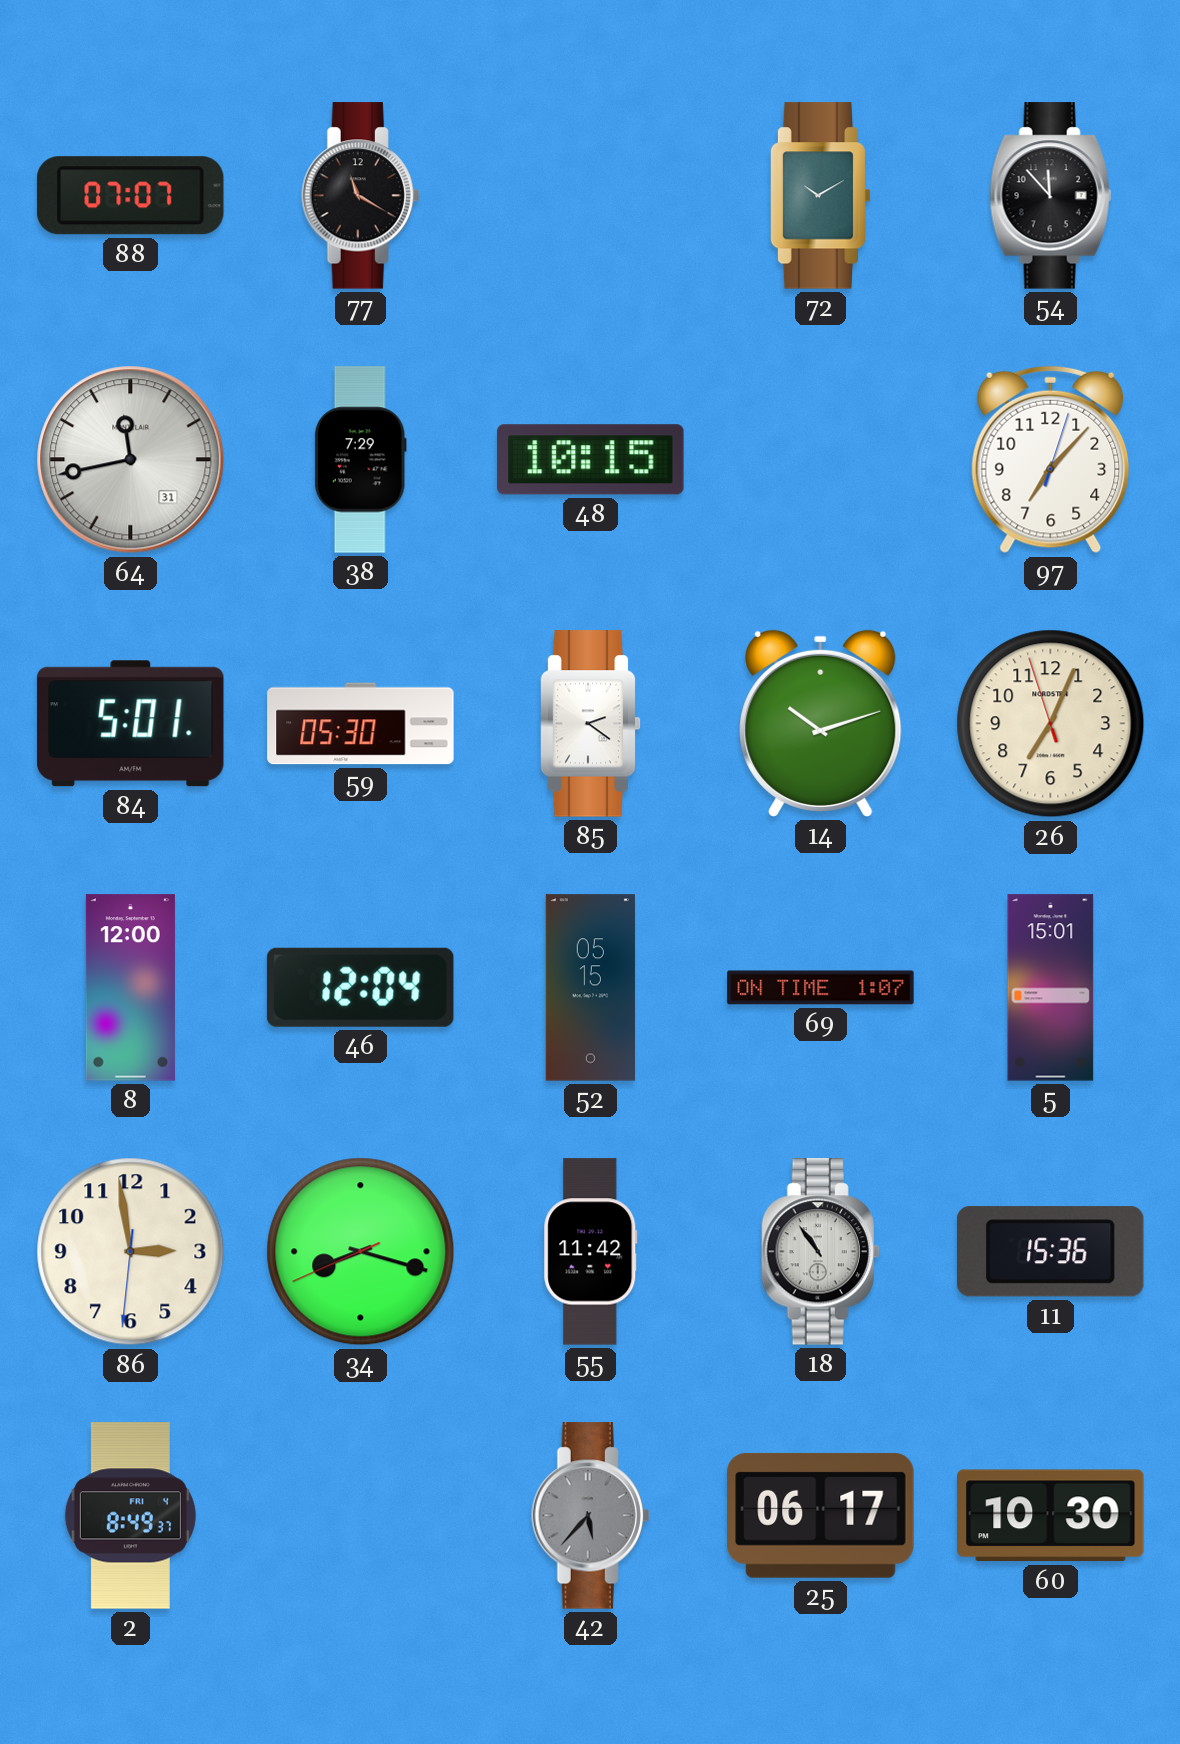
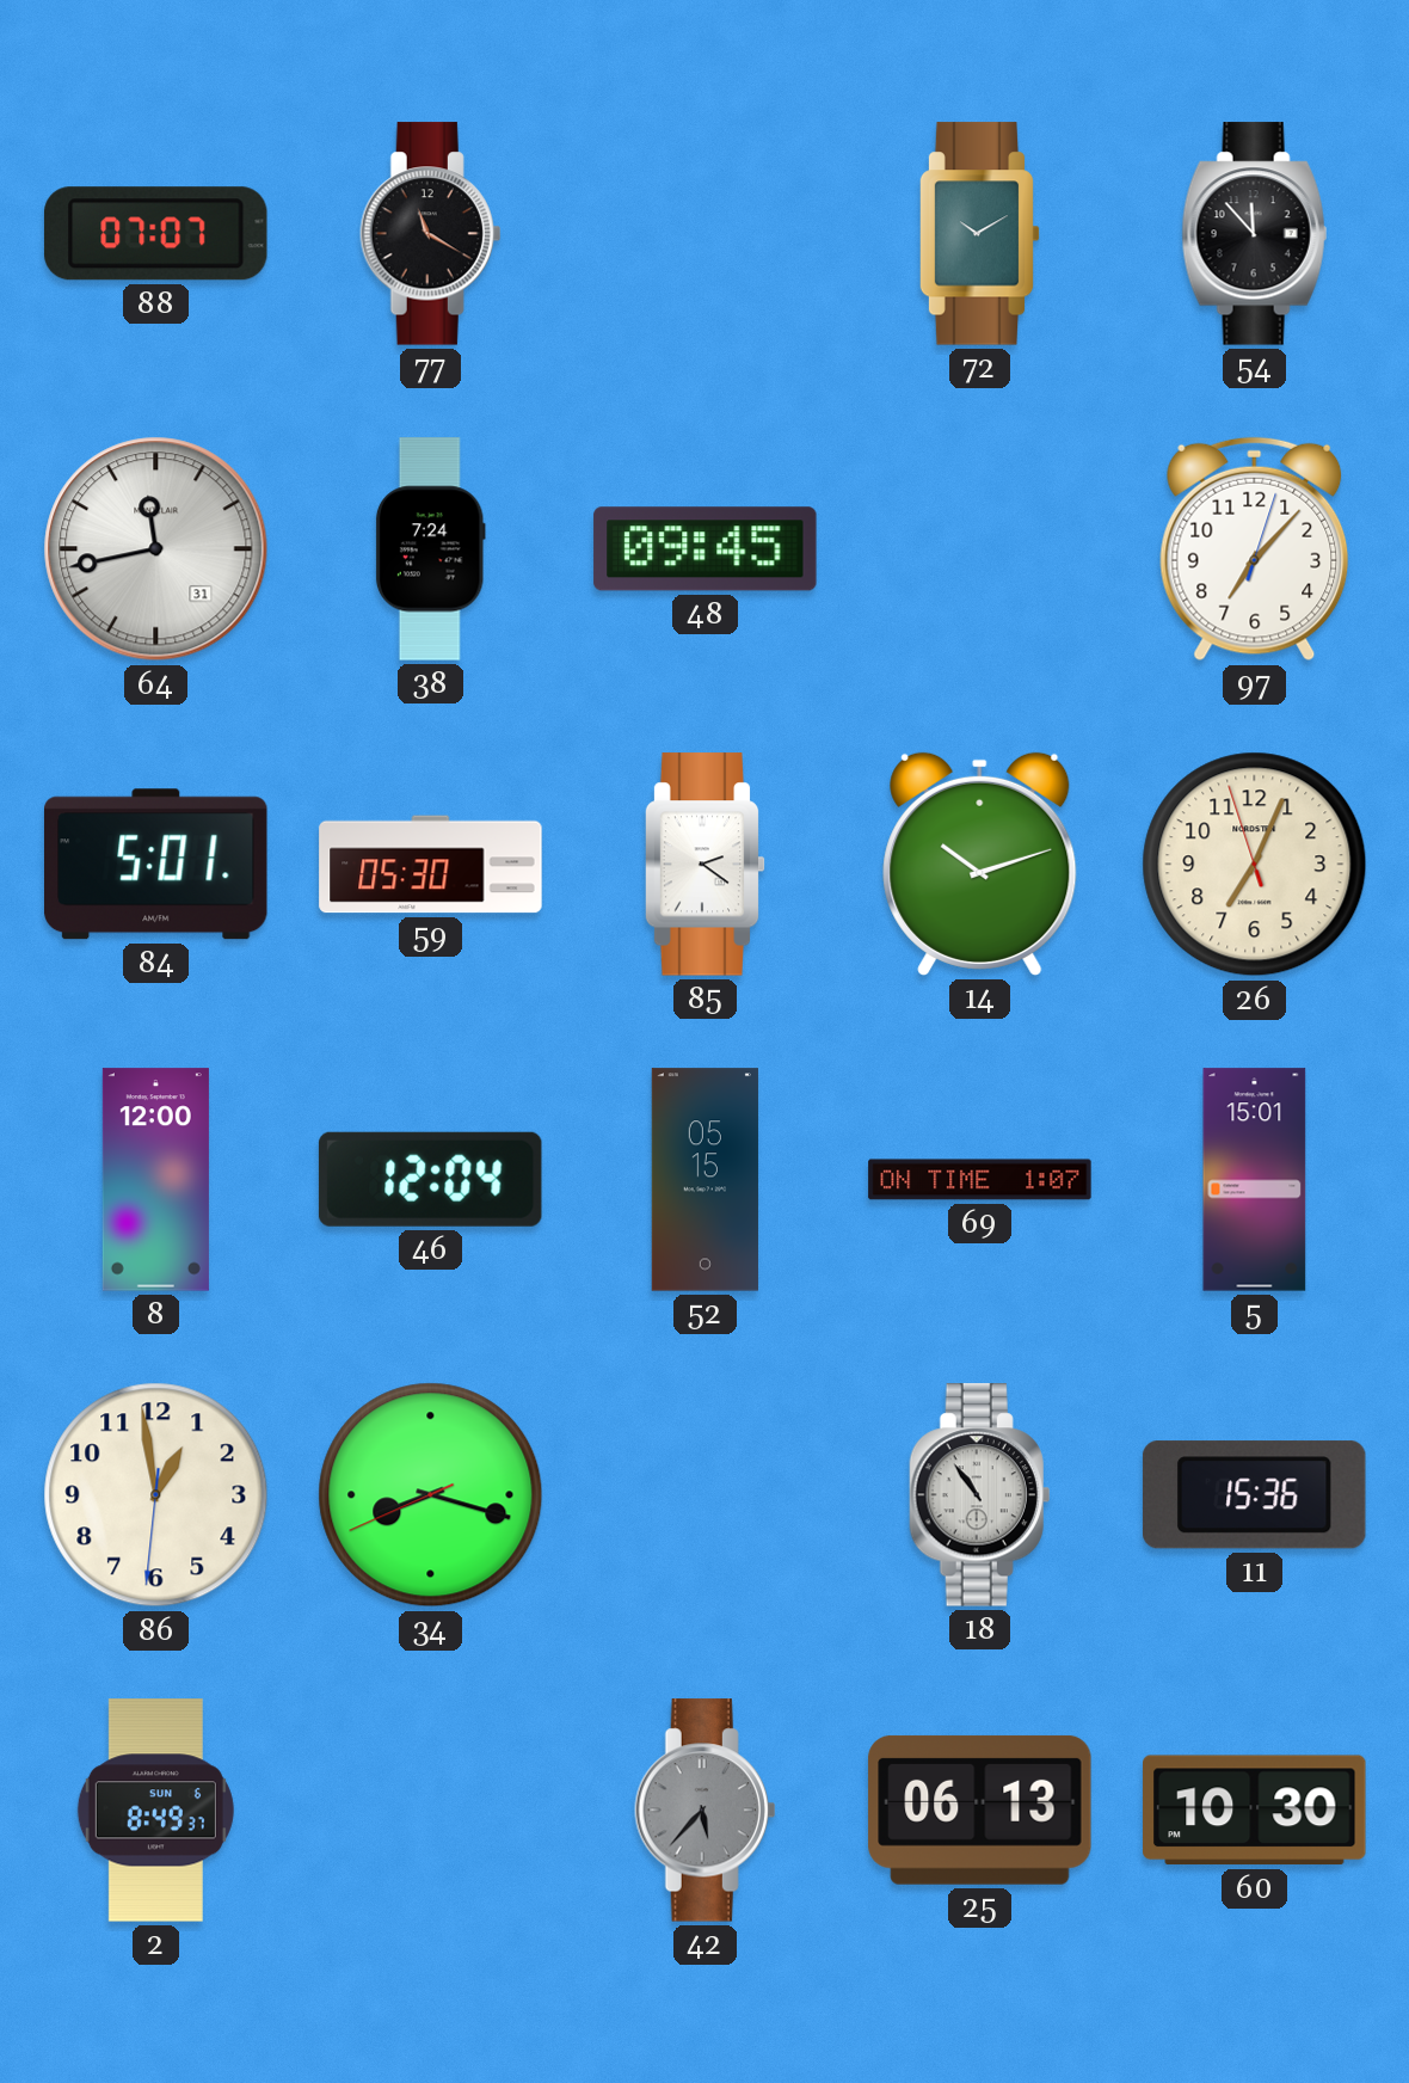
38: 7:29 -> 7:24 (430, 549)
48: 10:15 -> 09:45 (706, 549)
86: 2:58 -> 12:58 (156, 1495)
55: 11:42 -> none (591, 1252)
2 date: FRI 4 -> SUN 6 (155, 1811)
25: 06:17 -> 06:13 (980, 1809)
